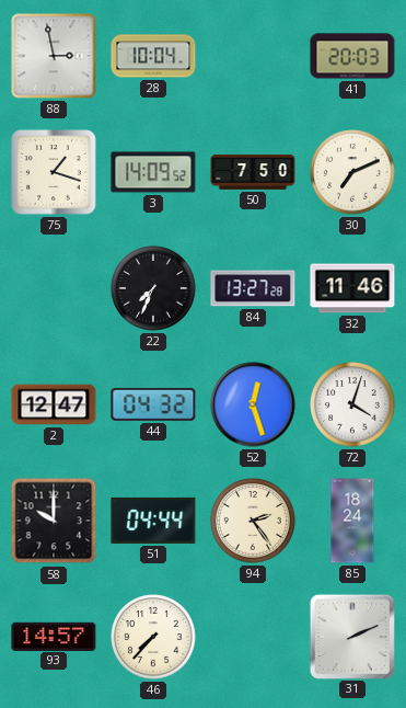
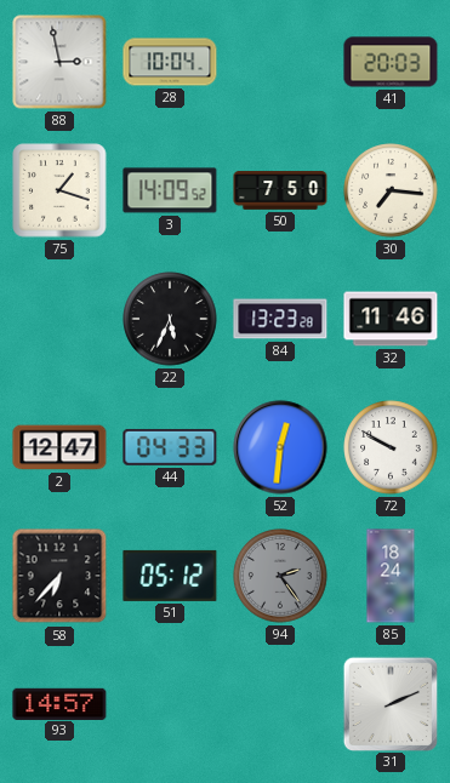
30: 7:11 -> 7:16 (391, 190)
22: 7:34 -> 5:34 (170, 319)
84: 13:27 -> 13:23 (280, 319)
44: 04:32 -> 04:33 (170, 447)
52: 12:27 -> 12:31 (280, 447)
72: 4:03 -> 9:50 (391, 447)
58: 10:00 -> 6:37 (59, 576)
51: 04:44 -> 05:12 (170, 576)
94 dial: cream -> grey (280, 576)
46: 7:37 -> none (153, 637)
